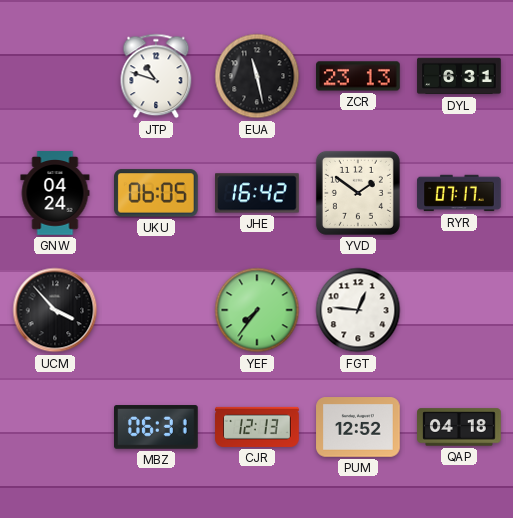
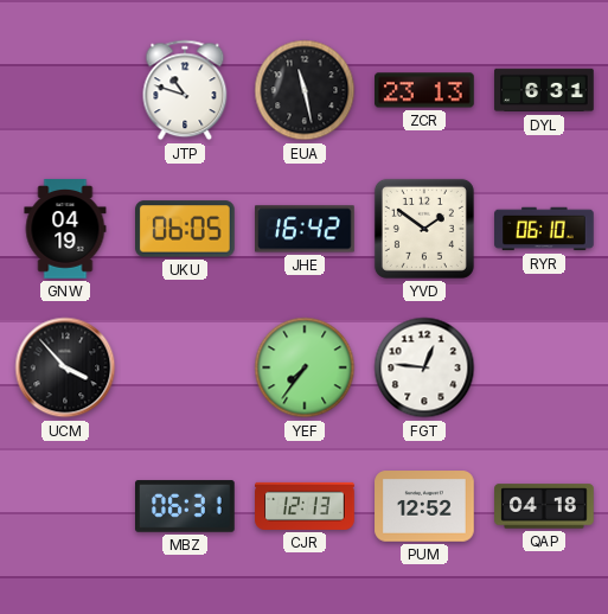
GNW: 04:24 -> 04:19 (65, 229)
RYR: 07:17 -> 06:10 (544, 229)
